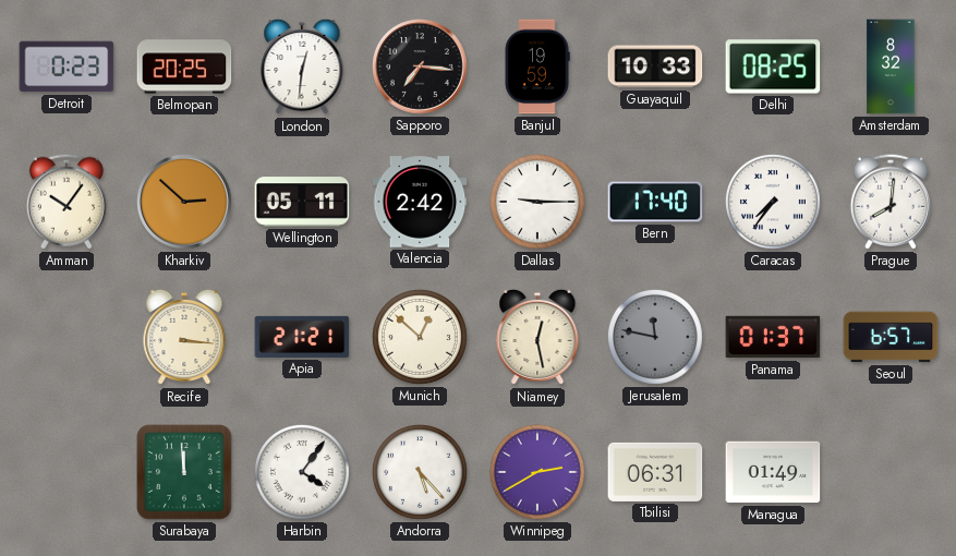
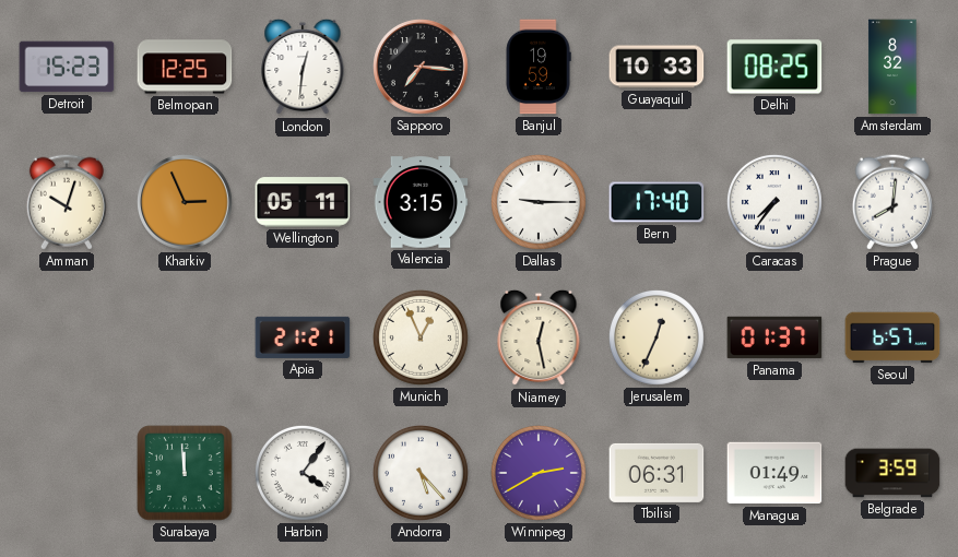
Detroit: 0:23 -> 15:23 (67, 67)
Belmopan: 20:25 -> 12:25 (185, 67)
Amman: 10:06 -> 10:03 (67, 202)
Kharkiv: 2:52 -> 2:56 (186, 203)
Valencia: 2:42 -> 3:15 (421, 202)
Recife: 3:16 -> none (184, 337)
Munich: 12:52 -> 12:56 (421, 337)
Jerusalem: 11:47 -> 12:34 (657, 337)
Jerusalem dial: grey -> cream (657, 337)
Belgrade: none -> 3:59 (892, 473)
